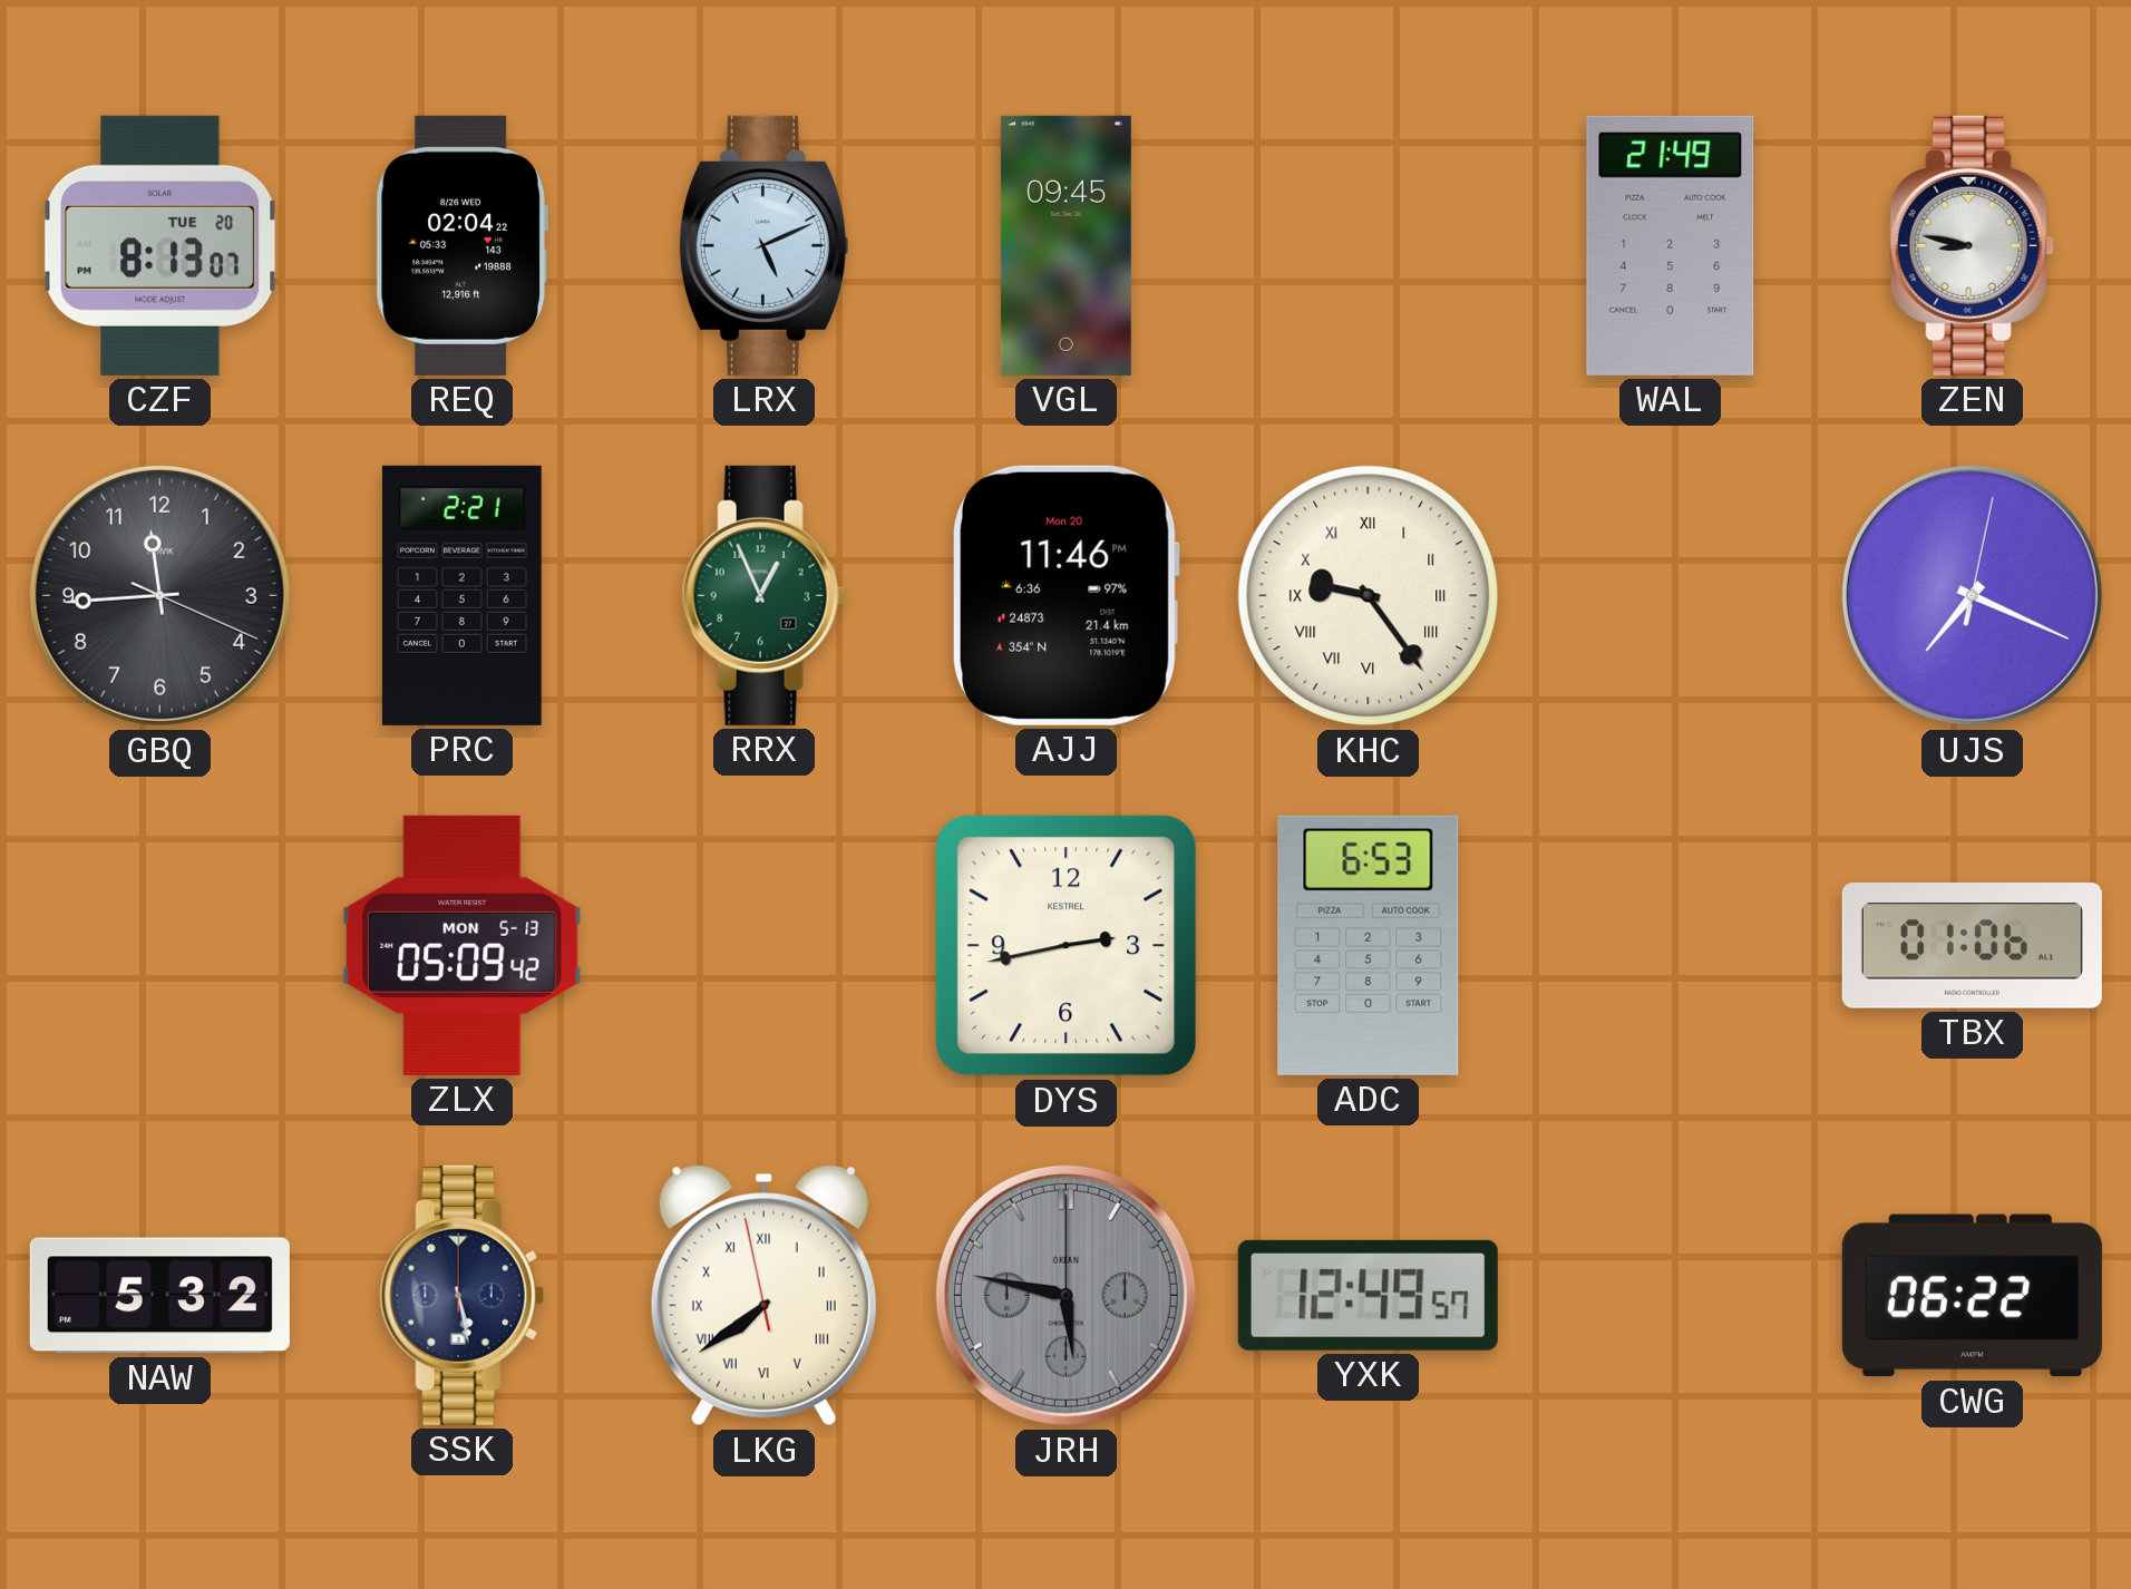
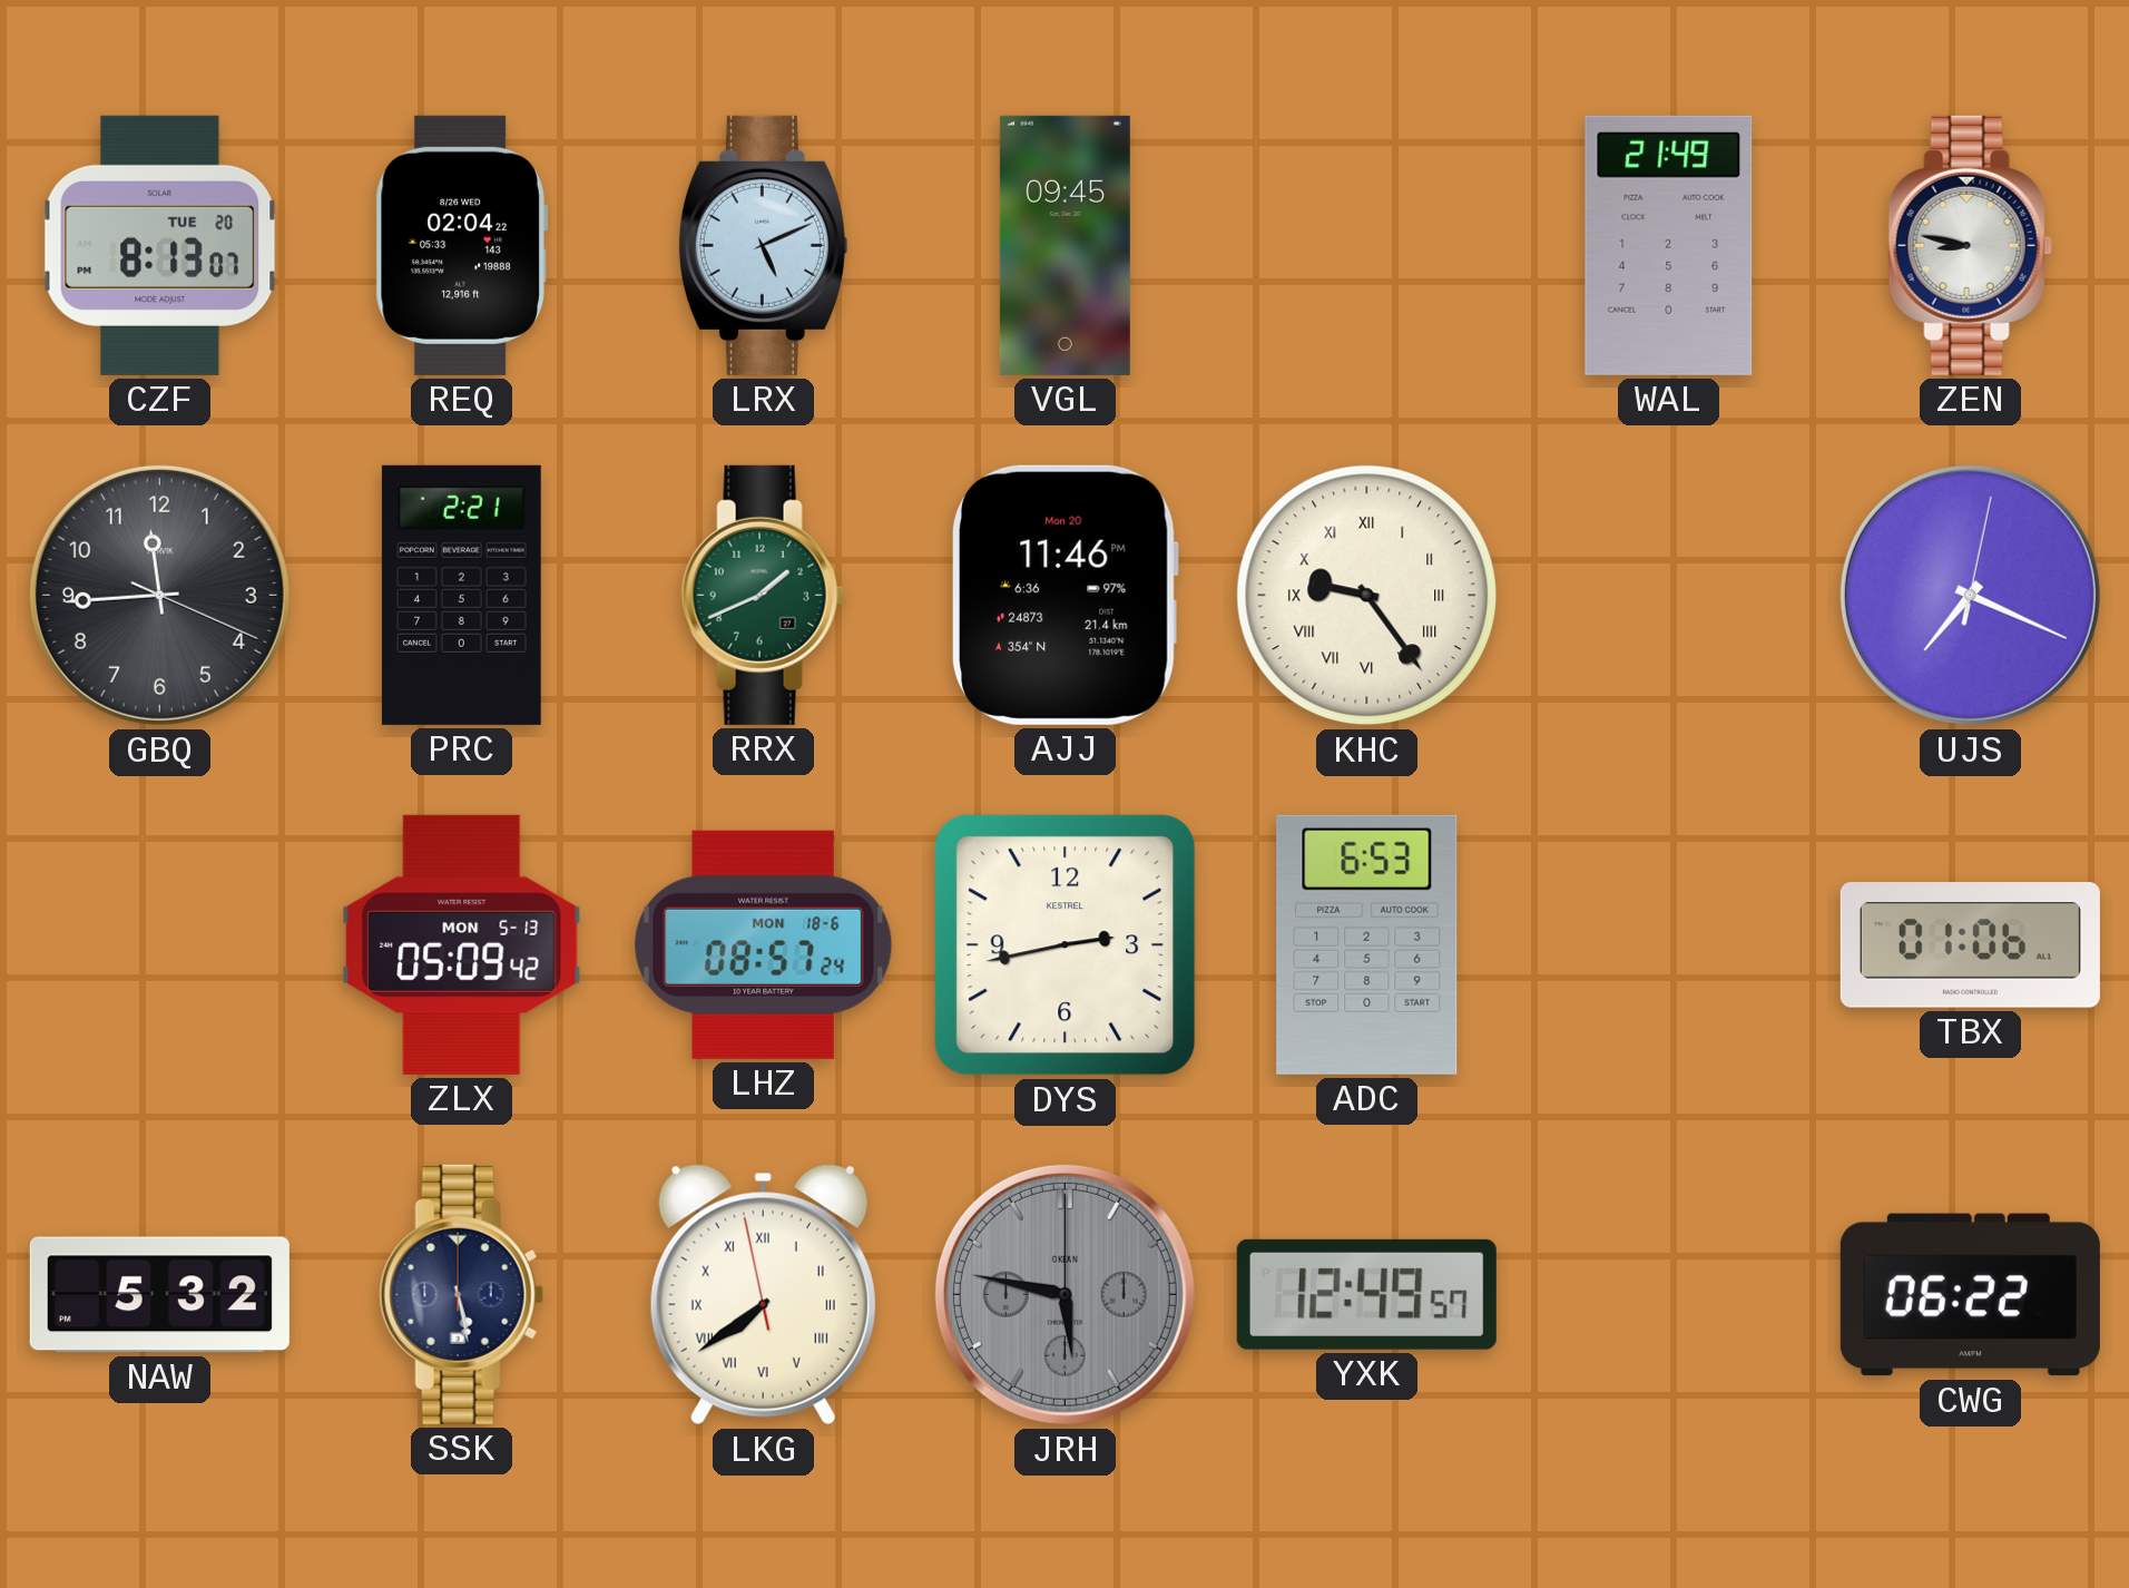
RRX: 12:56 -> 1:41 (763, 595)
LHZ: none -> 08:57 (764, 944)
